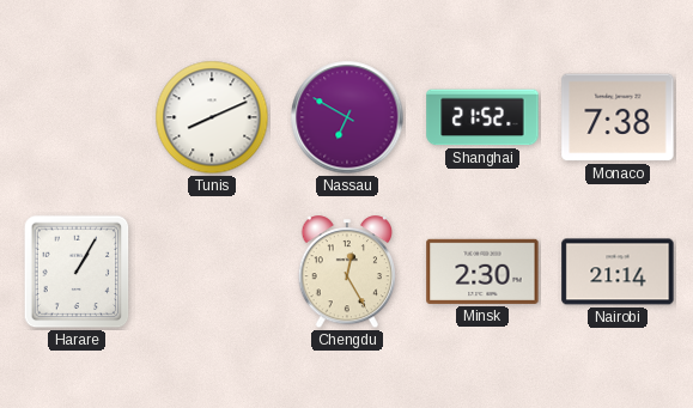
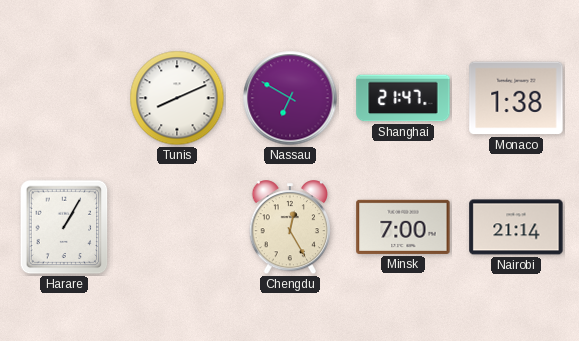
Shanghai: 21:52 -> 21:47 (403, 98)
Monaco: 7:38 -> 1:38 (516, 98)
Minsk: 2:30 -> 7:00 (403, 227)
